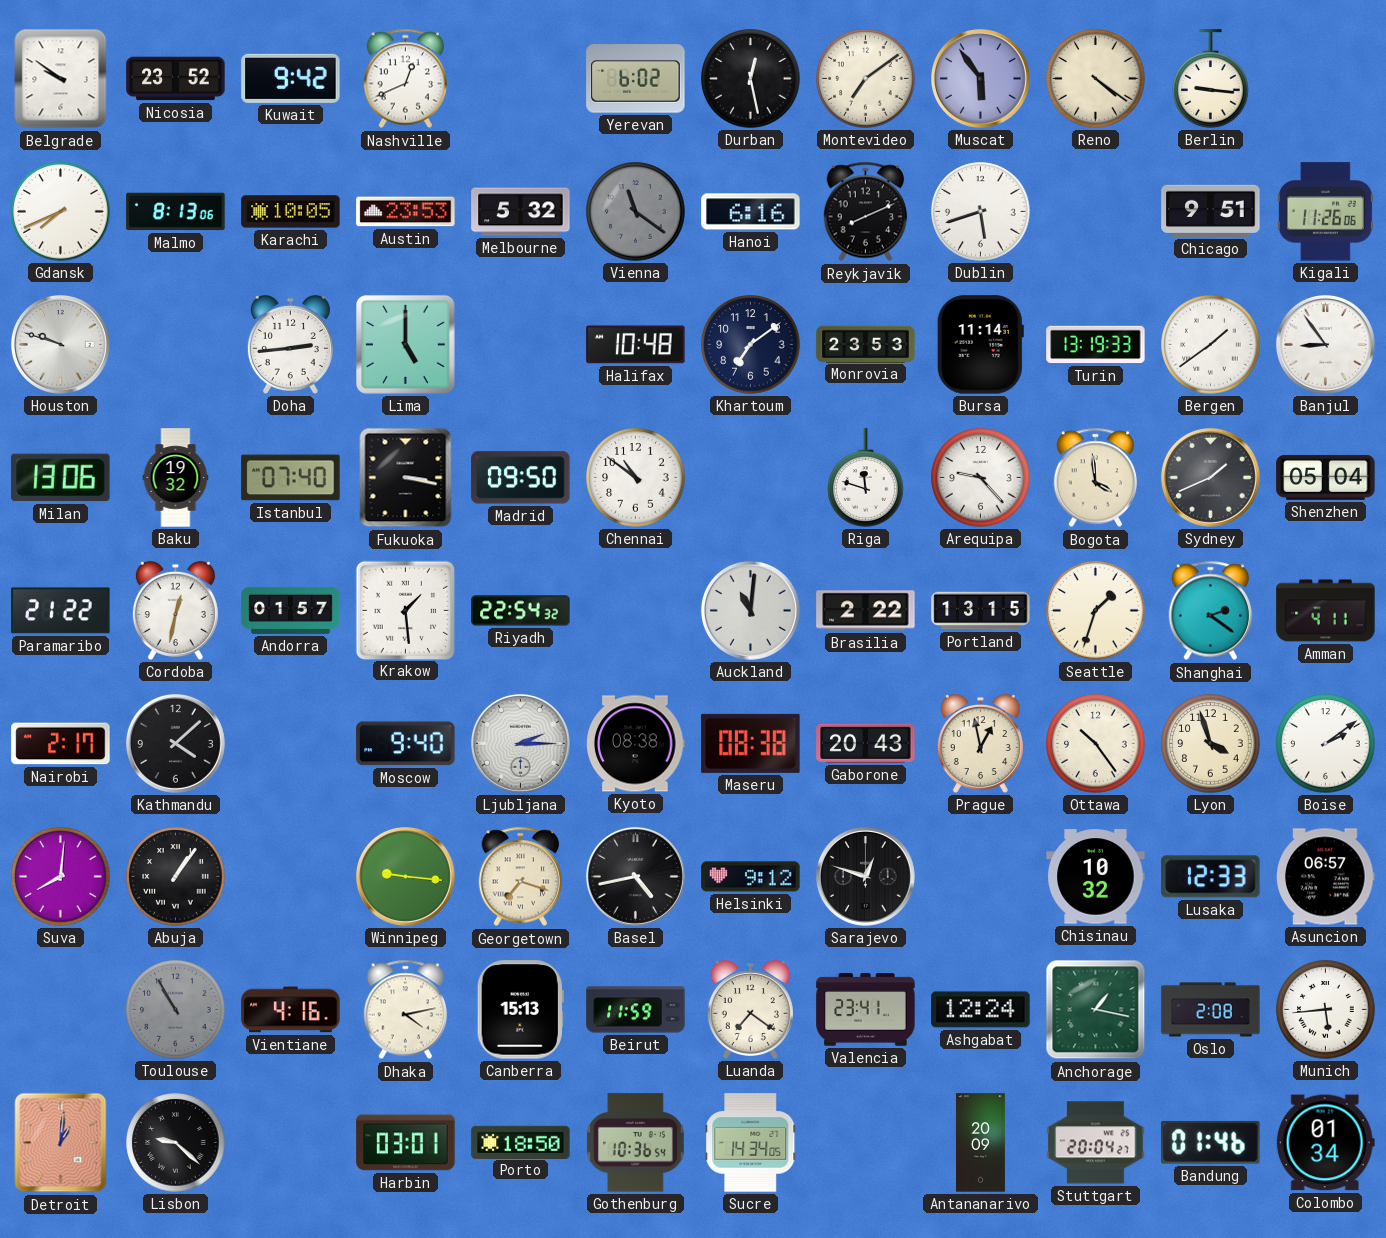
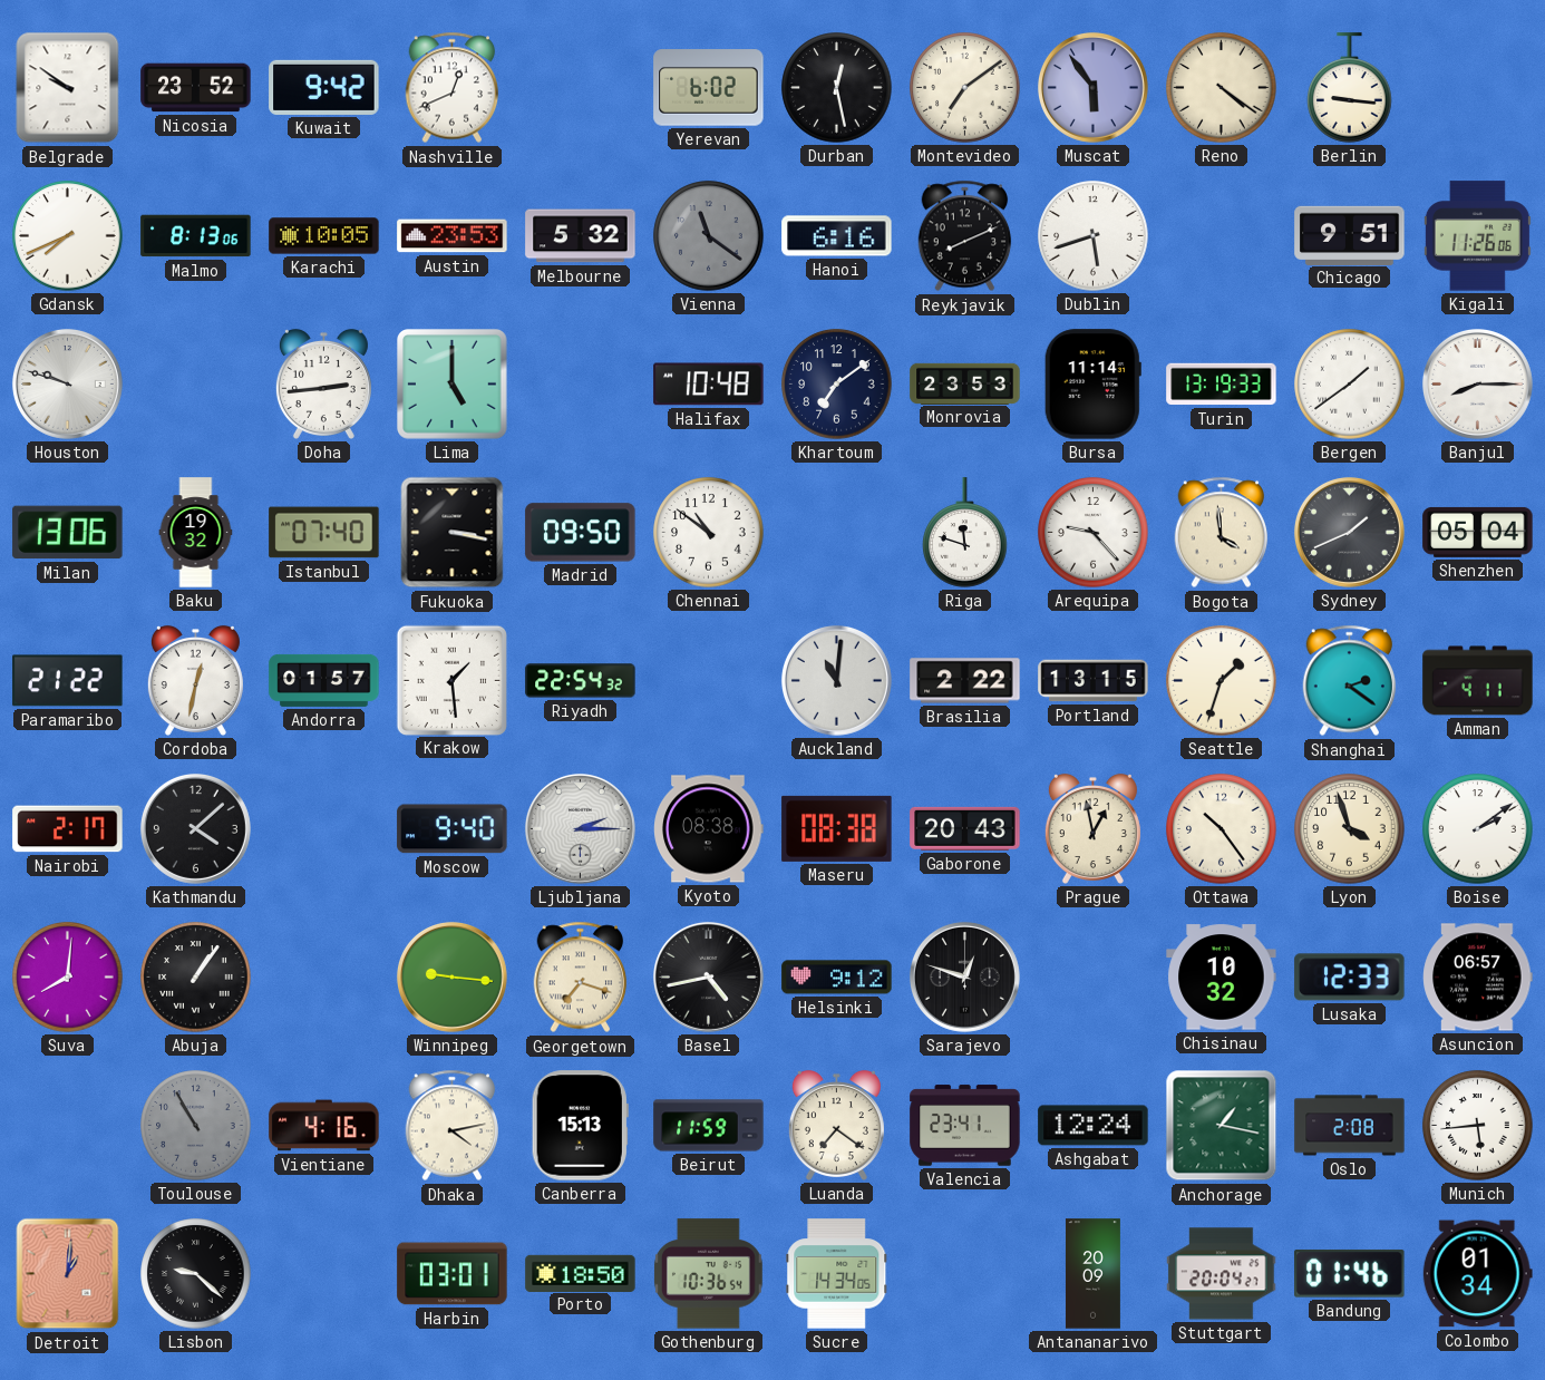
Banjul: 8:54 -> 8:15 (1477, 383)
